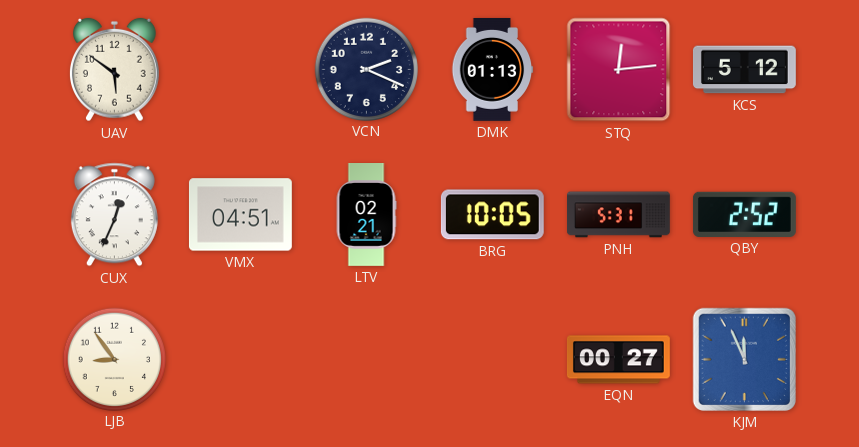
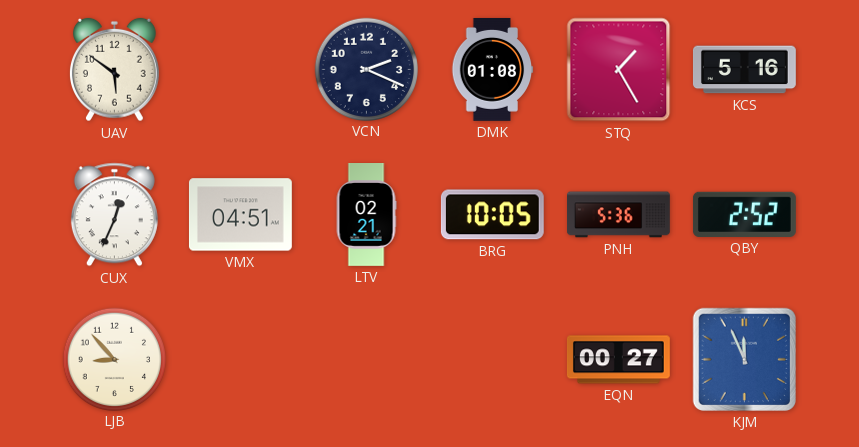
DMK: 01:13 -> 01:08 (492, 69)
STQ: 12:14 -> 1:25 (619, 70)
KCS: 5:12 -> 5:16 (744, 70)
PNH: 5:31 -> 5:36 (619, 215)
LJB: 8:54 -> 8:53 (114, 359)
